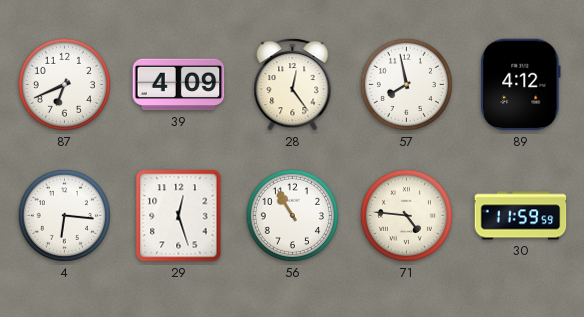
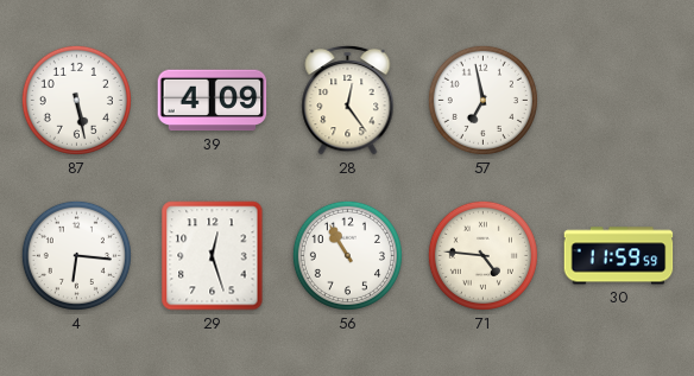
87: 6:41 -> 5:28 (76, 100)
57: 7:58 -> 6:58 (482, 100)
89: 4:12 -> none (521, 85)
